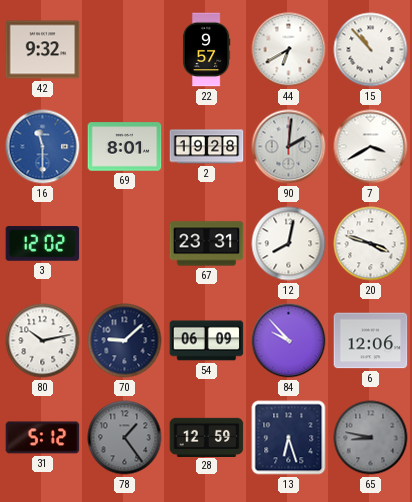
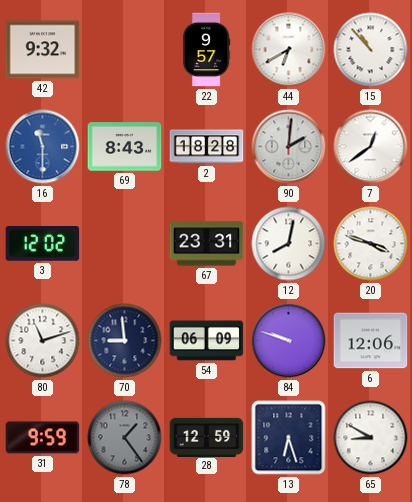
69: 8:01 -> 8:43 (125, 147)
2: 19:28 -> 18:28 (207, 147)
7: 3:40 -> 12:39 (371, 147)
80: 10:13 -> 11:12 (43, 341)
70: 9:08 -> 8:59 (125, 341)
84: 9:53 -> 9:48 (289, 341)
31: 5:12 -> 9:59 (43, 438)
65: 8:47 -> 8:50 (371, 438)
65 dial: grey -> white (371, 438)
